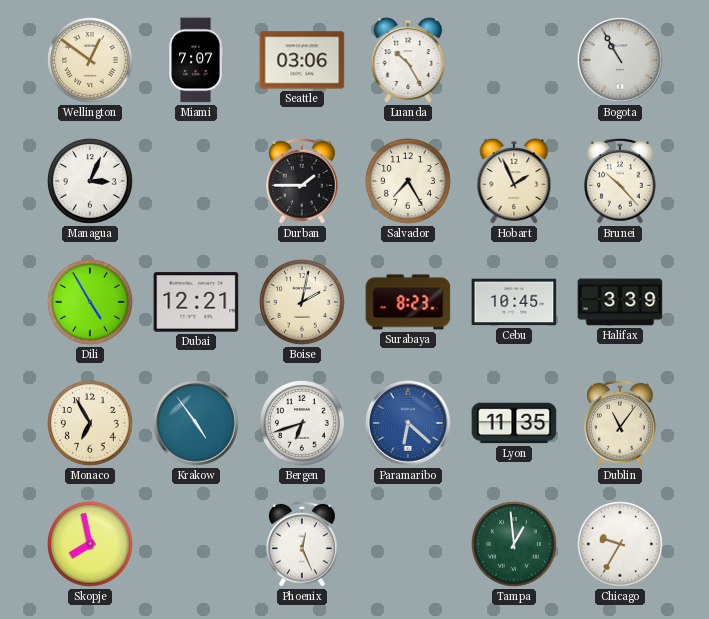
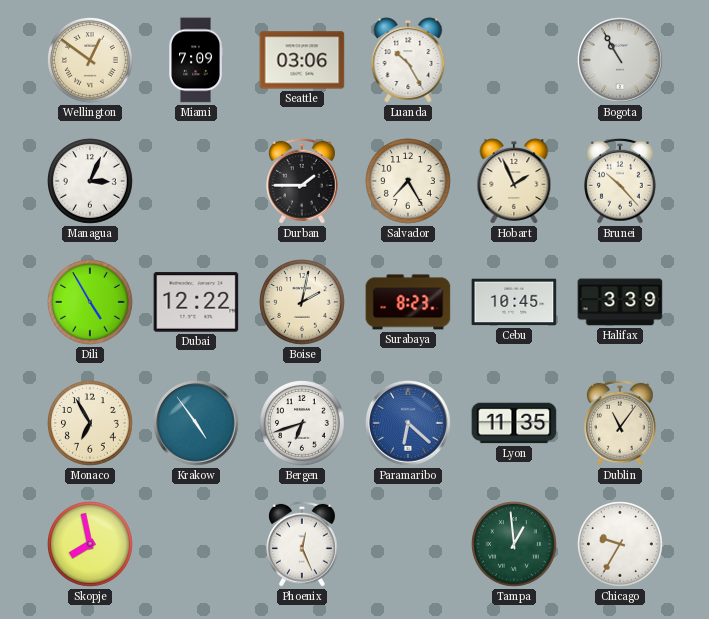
Miami: 7:07 -> 7:09 (195, 60)
Dubai: 12:21 -> 12:22 (196, 302)
